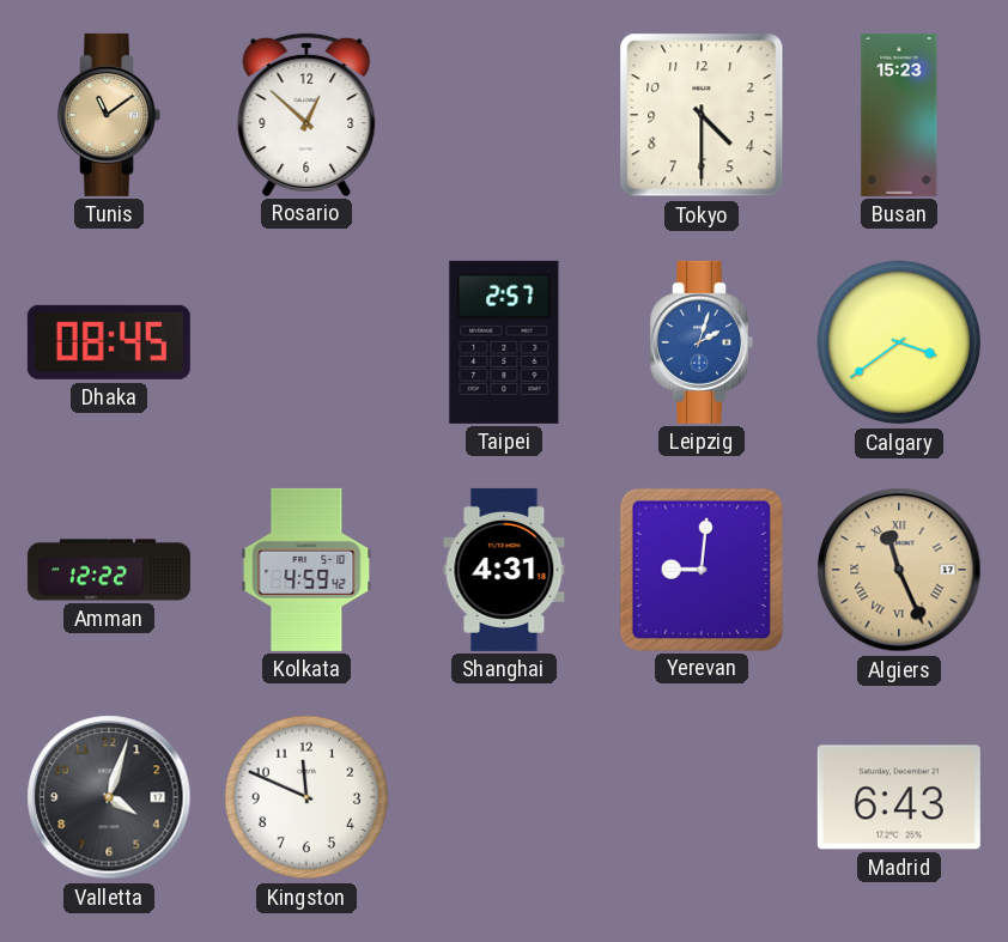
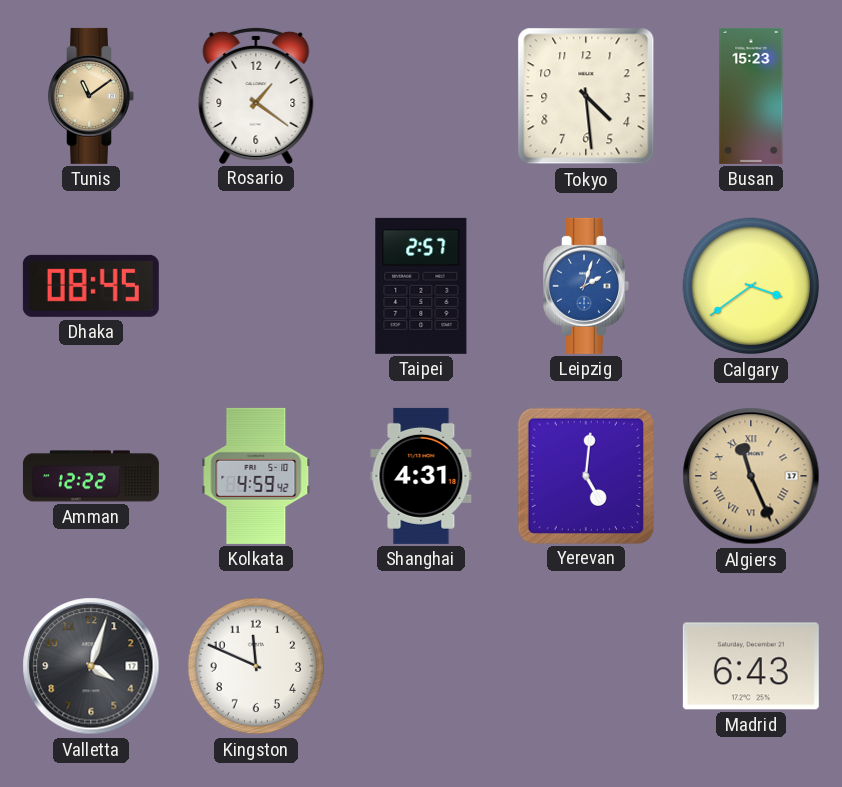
Rosario: 12:52 -> 1:21 (256, 95)
Tokyo: 4:30 -> 4:29 (586, 96)
Yerevan: 9:01 -> 5:01 (585, 475)
